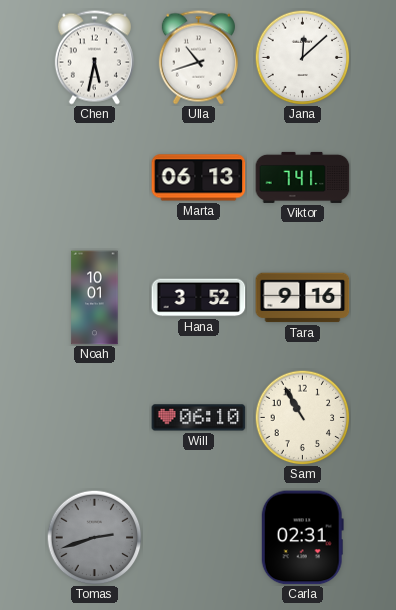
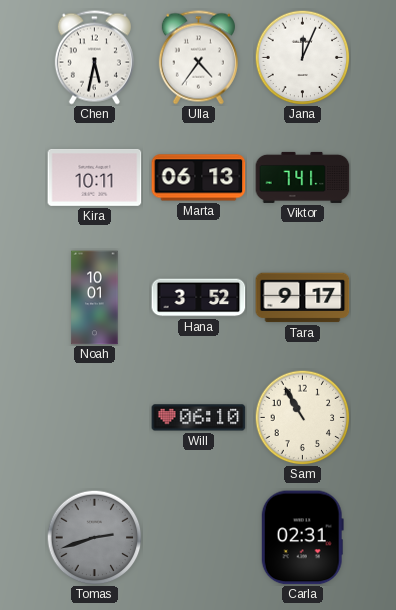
Ulla: 10:42 -> 4:36 (198, 58)
Jana: 12:08 -> 12:04 (302, 57)
Kira: none -> 10:11 (95, 177)
Tara: 9:16 -> 9:17 (303, 298)
